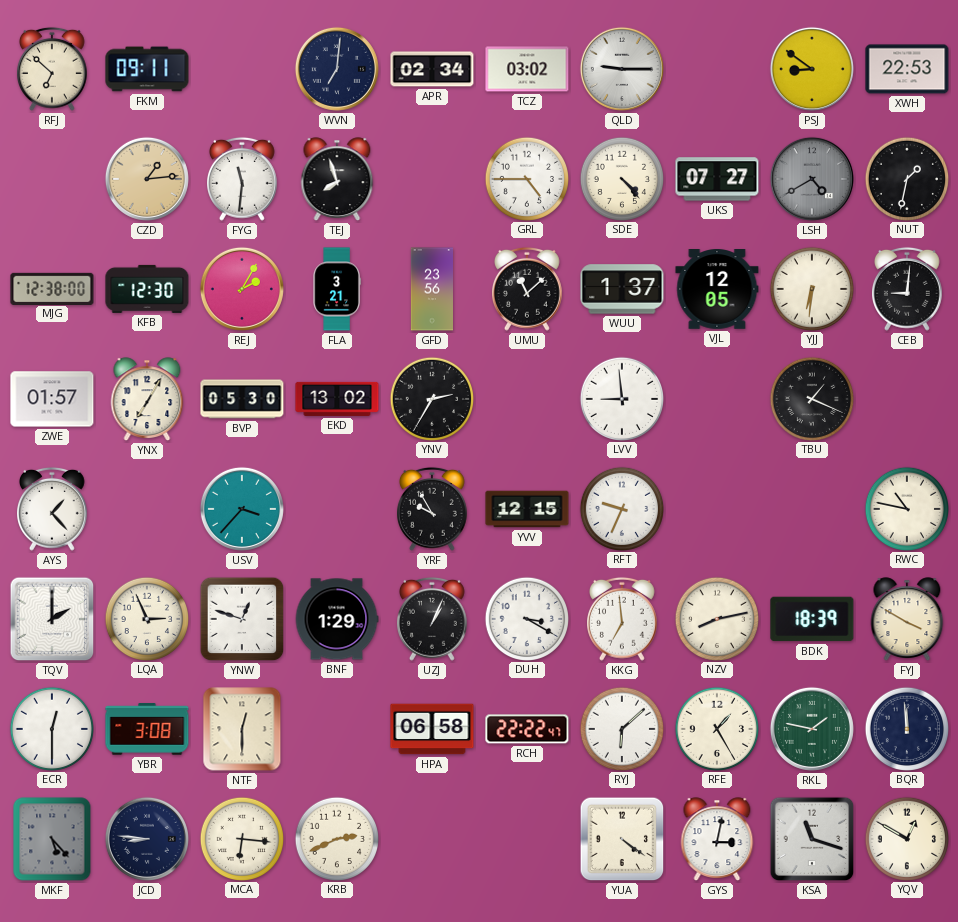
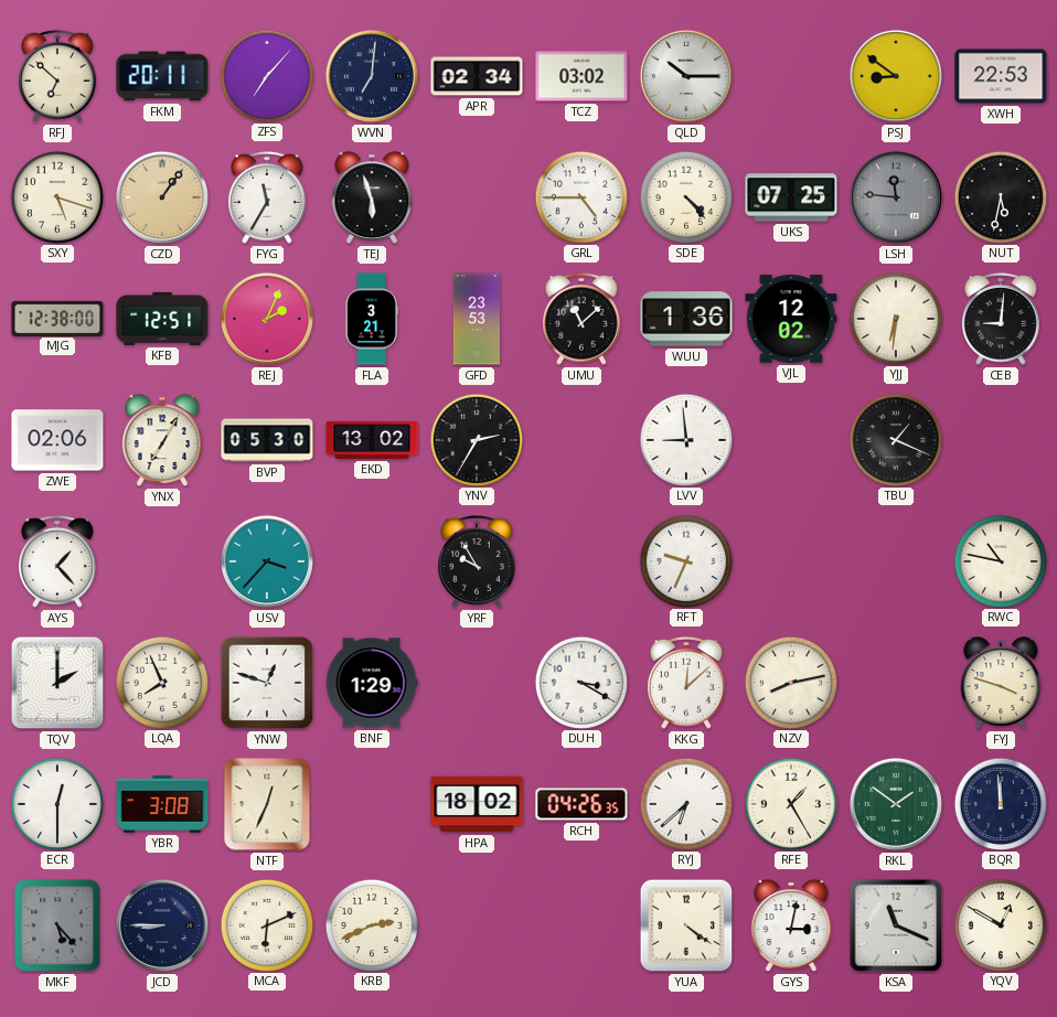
FKM: 09:11 -> 20:11 (162, 76)
ZFS: none -> 7:07 (266, 75)
QLD: 9:15 -> 10:15 (686, 76)
SXY: none -> 5:18 (56, 196)
CZD: 1:14 -> 1:06 (162, 197)
FYG: 11:31 -> 11:35 (268, 197)
TEJ: 7:57 -> 5:57 (372, 197)
UKS: 07:27 -> 07:25 (791, 197)
LSH: 4:40 -> 11:46 (896, 197)
NUT: 1:32 -> 5:32 (1000, 196)
KFB: 12:30 -> 12:51 (162, 319)
REJ: 2:05 -> 2:04 (267, 319)
GFD: 23:56 -> 23:53 (476, 319)
WUU: 1:37 -> 1:36 (686, 319)
VJL: 12:05 -> 12:02 (791, 319)
ZWE: 01:57 -> 02:06 (57, 440)
YVV: 12:15 -> none (527, 509)
LQA: 2:56 -> 7:56 (161, 682)
UZJ: 1:04 -> none (433, 619)
KKG: 6:59 -> 12:08 (687, 683)
BDK: 18:39 -> none (812, 619)
FYJ: 3:50 -> 3:48 (1001, 683)
NTF: 12:30 -> 12:34 (267, 804)
HPA: 06:58 -> 18:02 (477, 804)
RCH: 22:22 -> 04:26 (581, 804)
RYJ: 6:08 -> 6:38 (685, 803)
RKL: 1:47 -> 1:51 (896, 804)
JCD: 8:46 -> 8:45 (162, 925)
MCA: 6:16 -> 6:11 (266, 924)
KSA: 11:18 -> 11:19 (896, 925)
